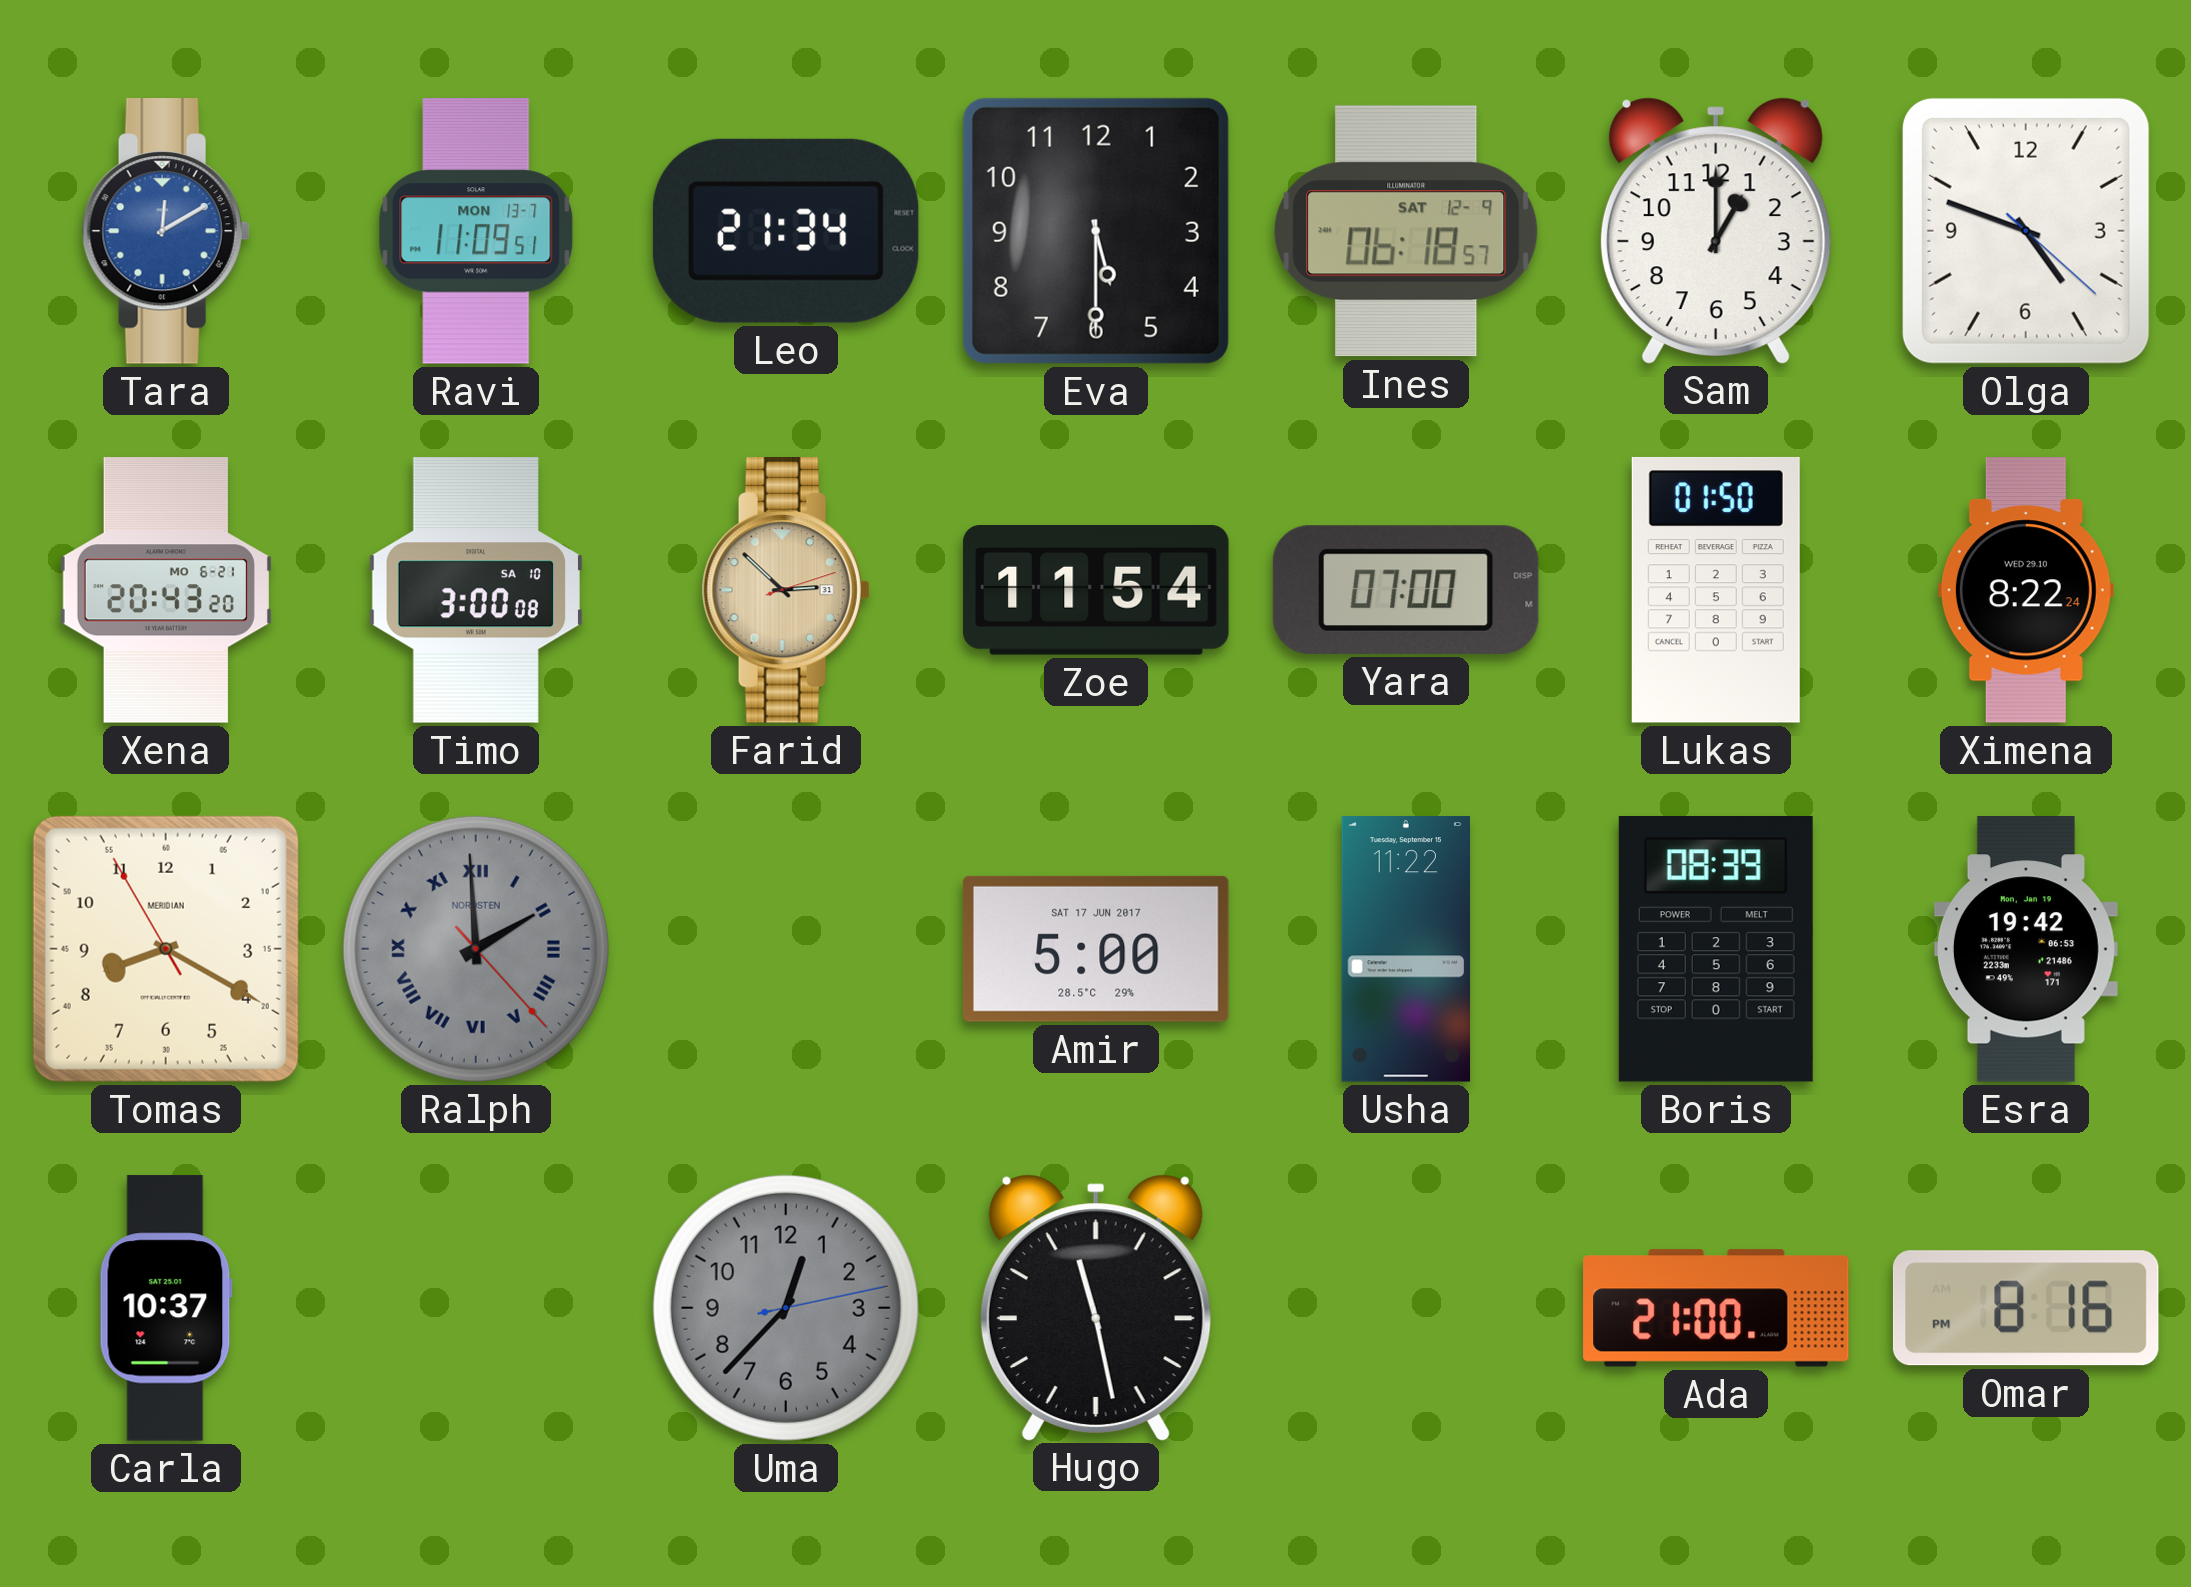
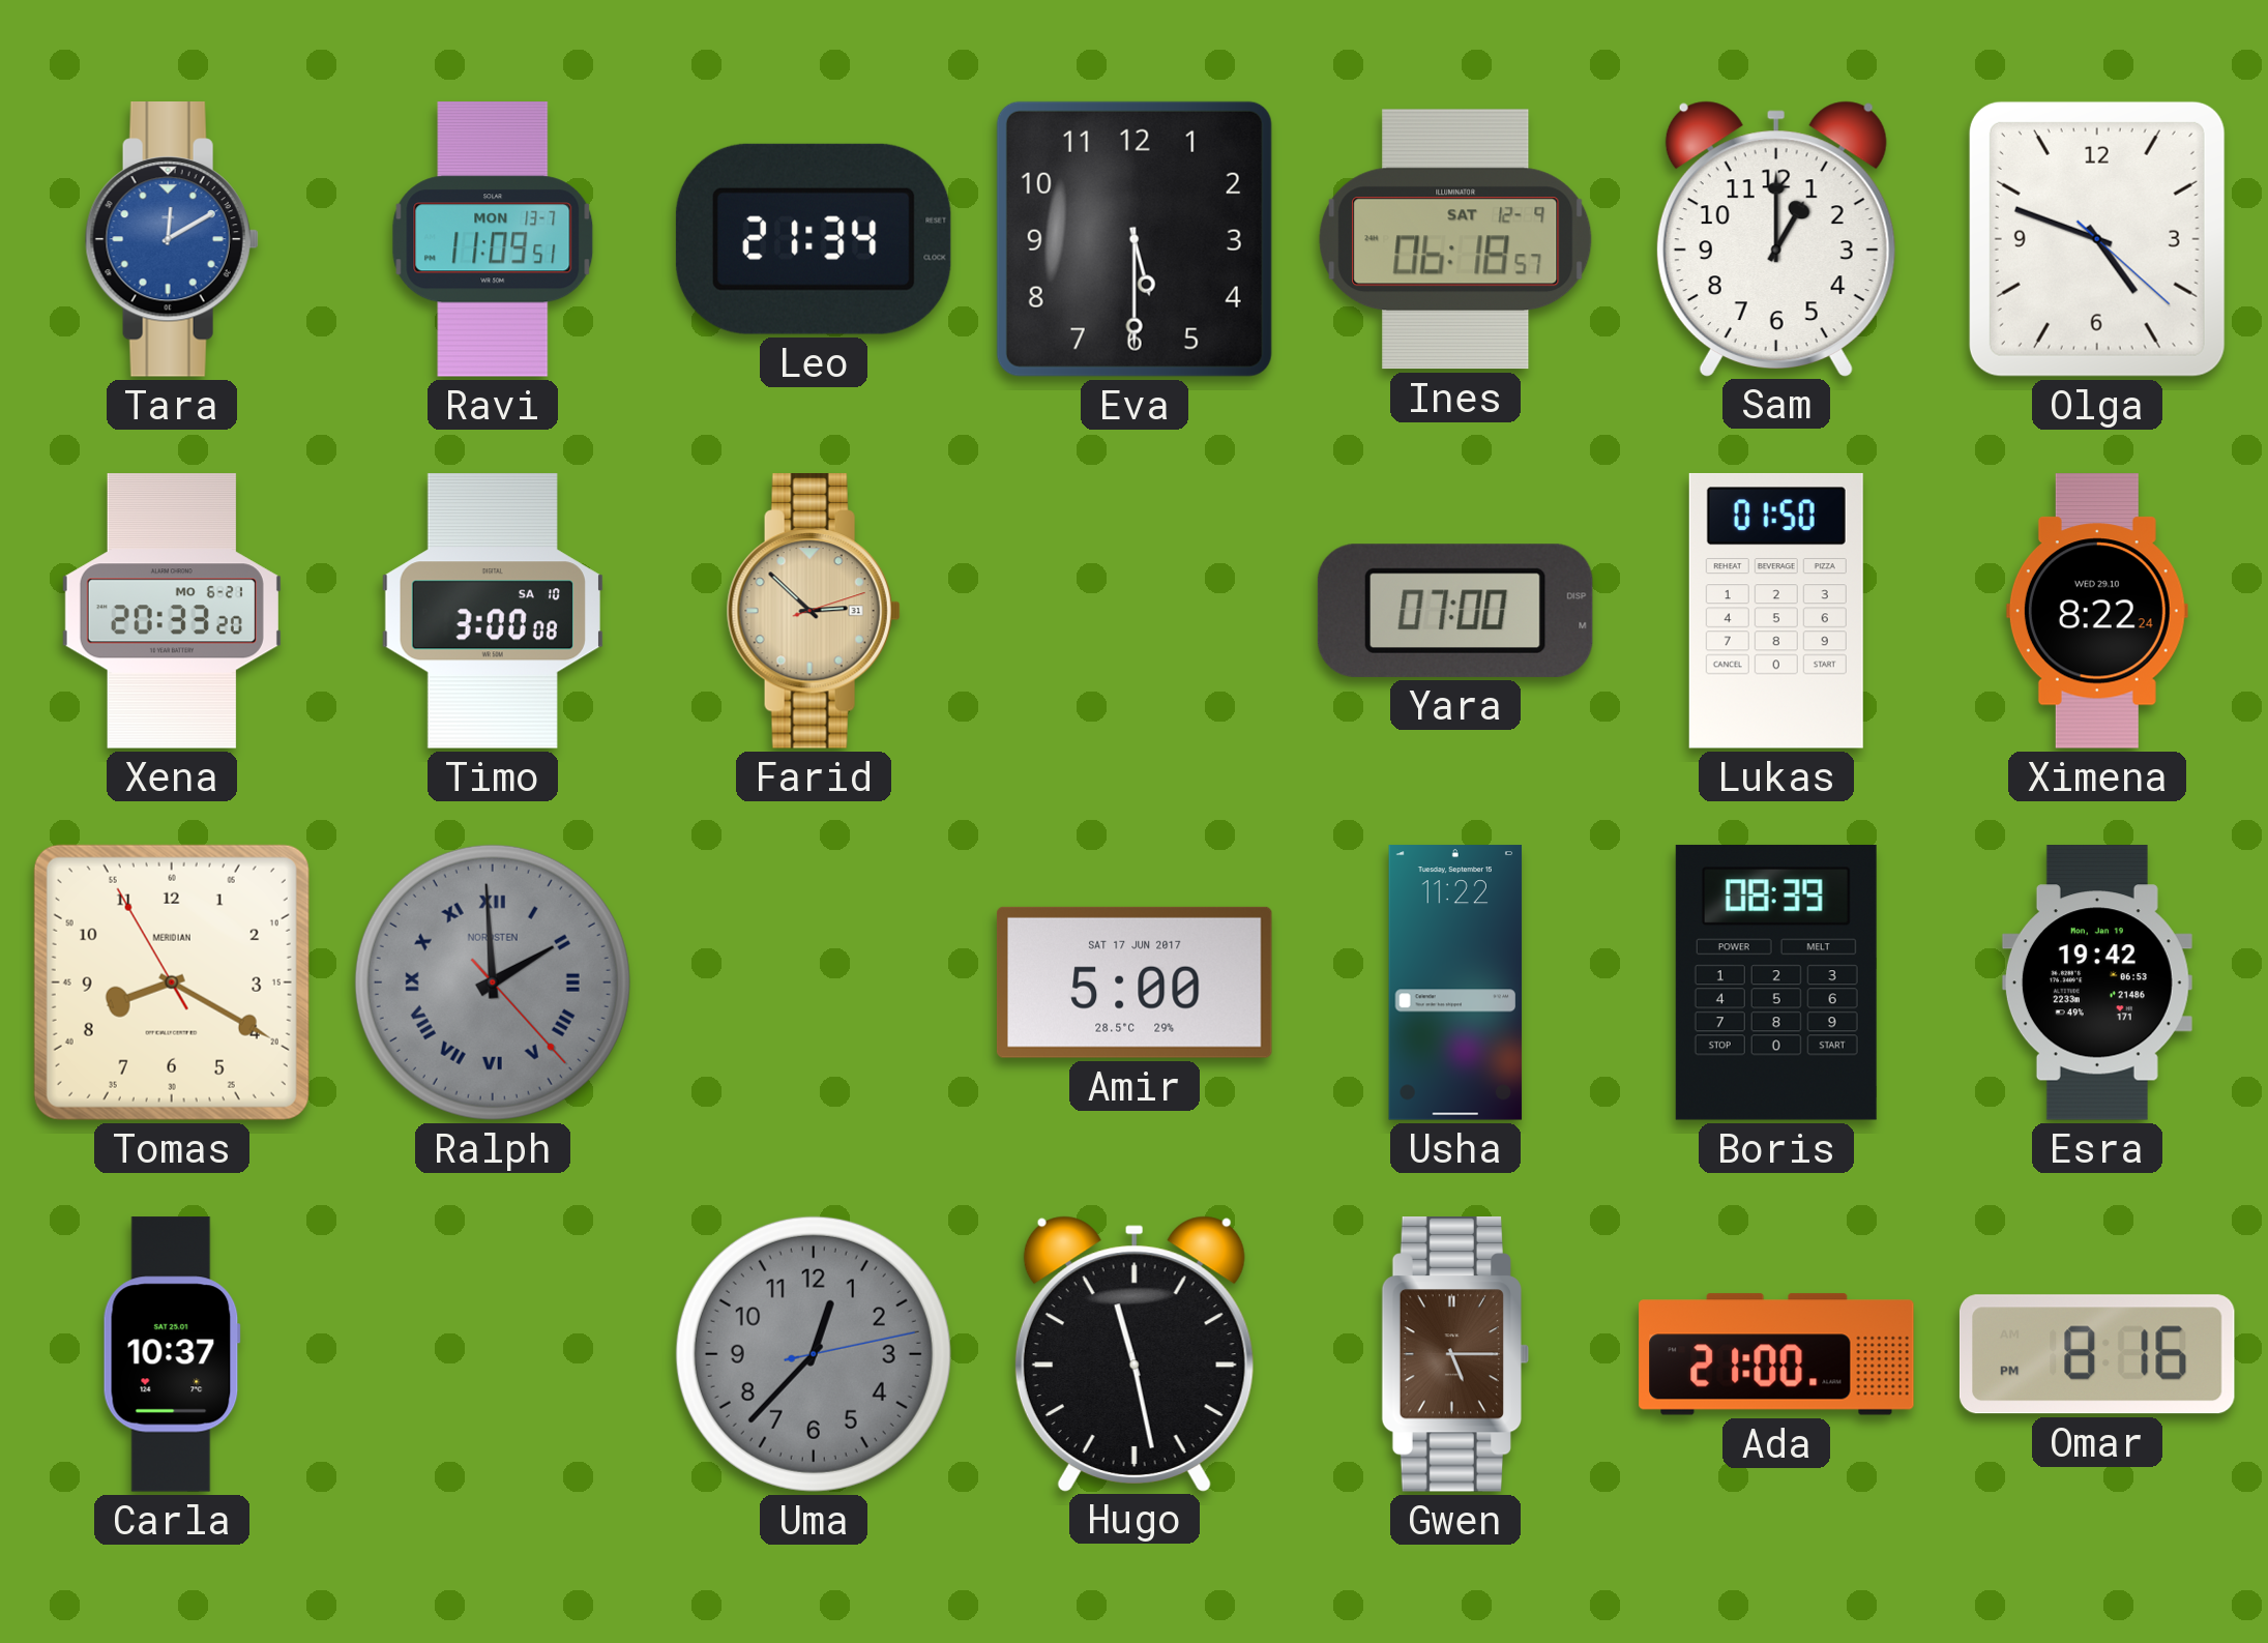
Xena: 20:43 -> 20:33 (172, 611)
Zoe: 11:54 -> none (1096, 591)
Gwen: none -> 5:15 (1454, 1355)
